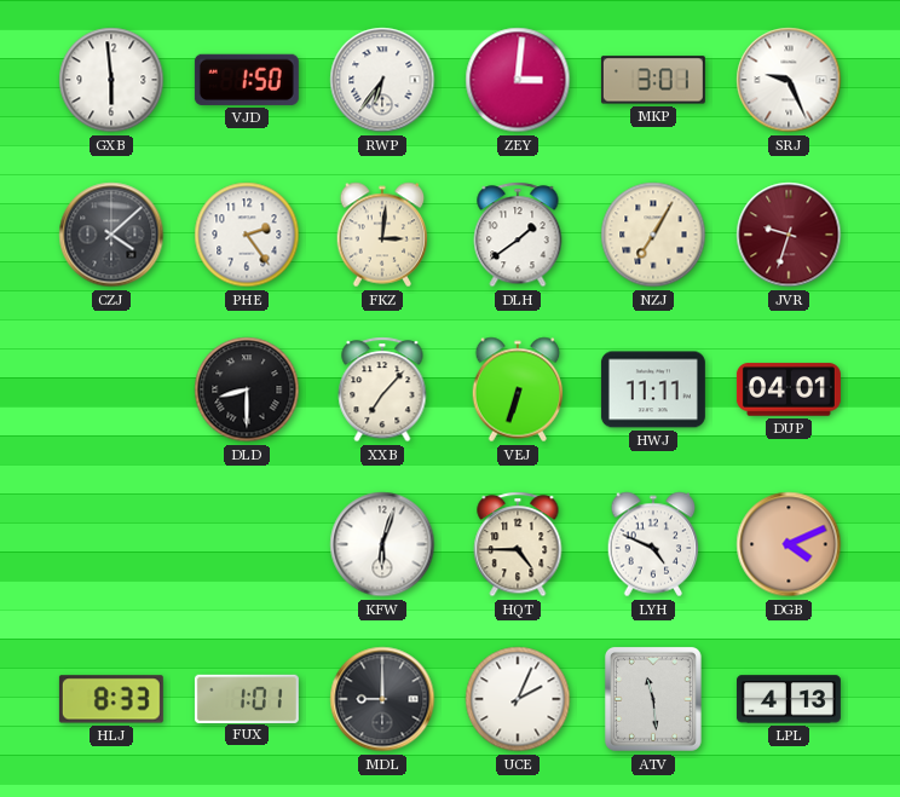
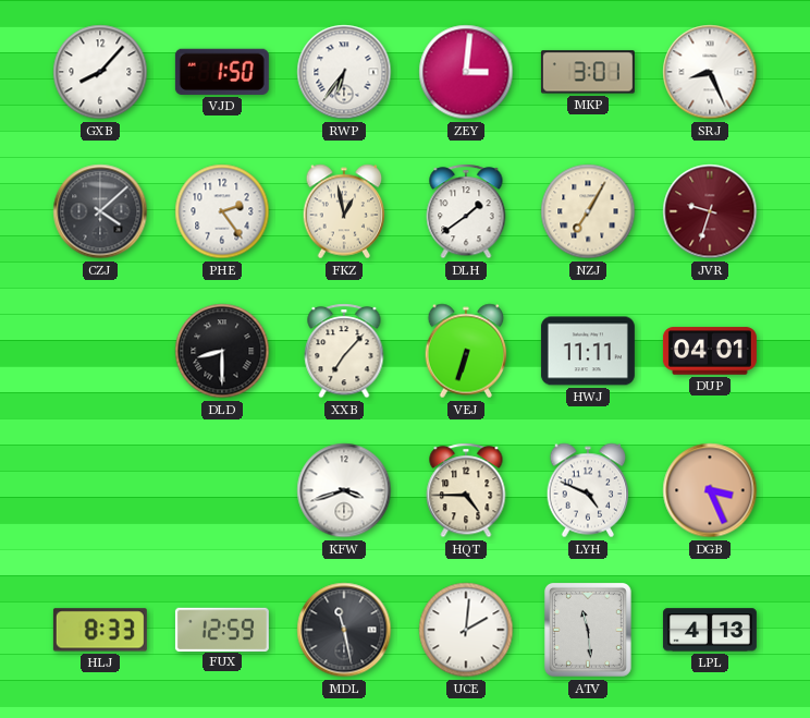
GXB: 5:59 -> 8:07 (100, 72)
SRJ: 9:26 -> 8:26 (710, 72)
FKZ: 3:01 -> 12:58 (344, 211)
KFW: 6:03 -> 3:42 (344, 490)
DGB: 4:11 -> 3:26 (710, 490)
FUX: 1:01 -> 12:59 (222, 629)
MDL: 9:00 -> 11:28 (344, 630)
UCE: 2:04 -> 2:01 (466, 630)
